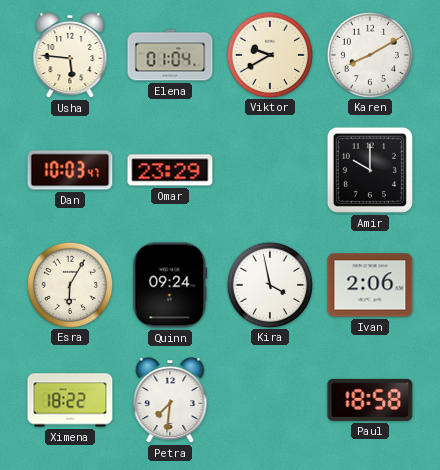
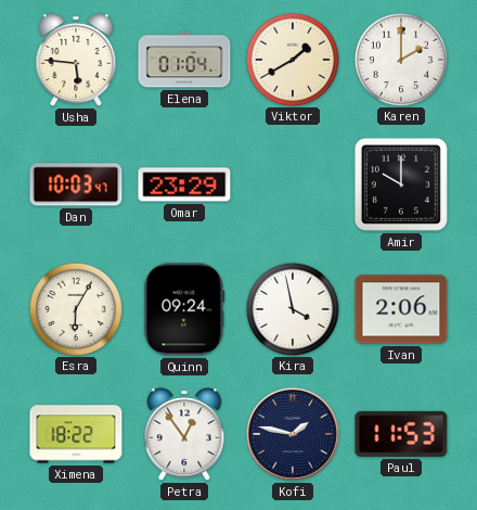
Viktor: 9:40 -> 1:40 (292, 59)
Karen: 8:10 -> 2:00 (400, 59)
Petra: 7:31 -> 12:54 (184, 434)
Kofi: none -> 1:47 (293, 434)
Paul: 18:58 -> 11:53 (401, 434)
